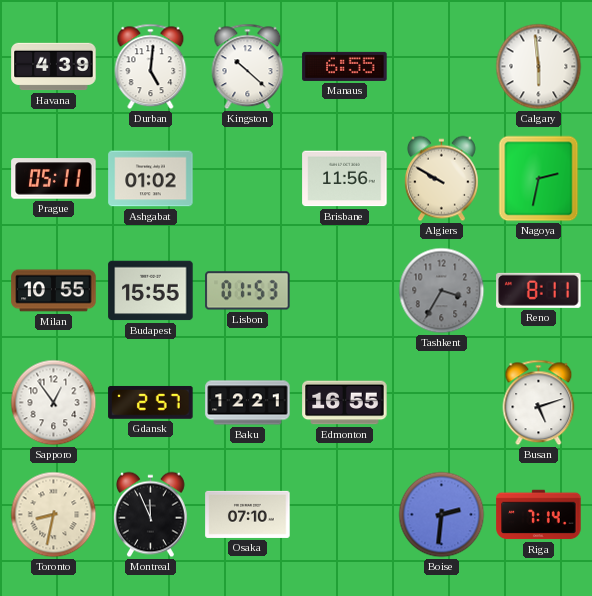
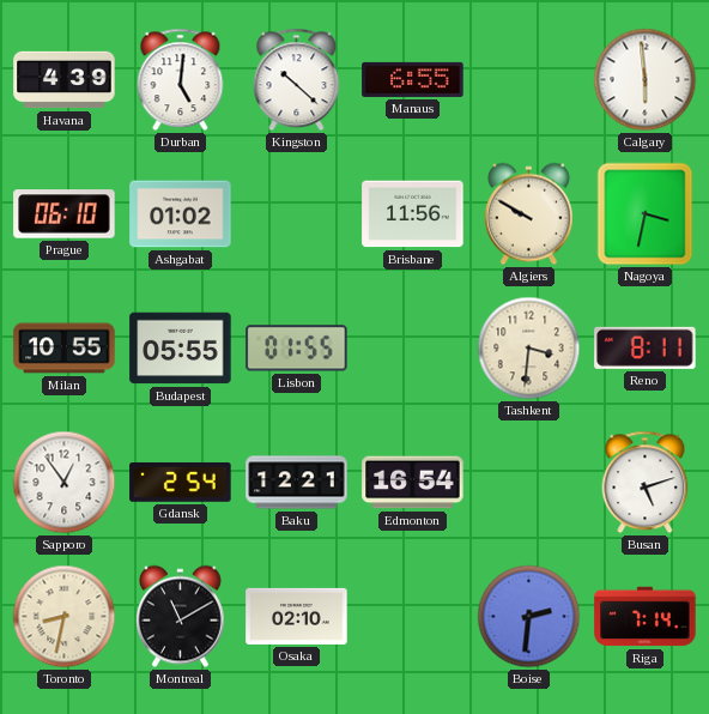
Prague: 05:11 -> 06:10 (65, 214)
Nagoya: 2:32 -> 3:32 (646, 214)
Budapest: 15:55 -> 05:55 (181, 349)
Lisbon: 01:53 -> 01:55 (297, 349)
Tashkent: 3:35 -> 3:31 (529, 349)
Tashkent dial: grey -> cream (529, 349)
Gdansk: 2:57 -> 2:54 (181, 482)
Edmonton: 16:55 -> 16:54 (413, 483)
Montreal: 11:56 -> 11:10 (180, 617)
Osaka: 07:10 -> 02:10 (297, 616)
